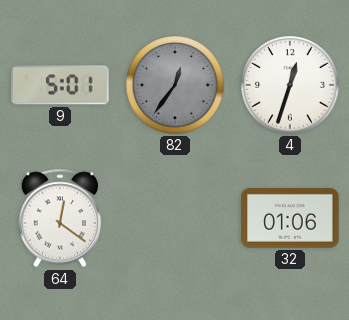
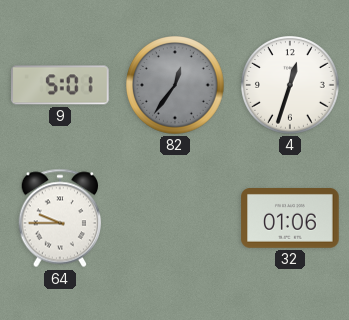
64: 12:21 -> 9:45 (59, 218)
